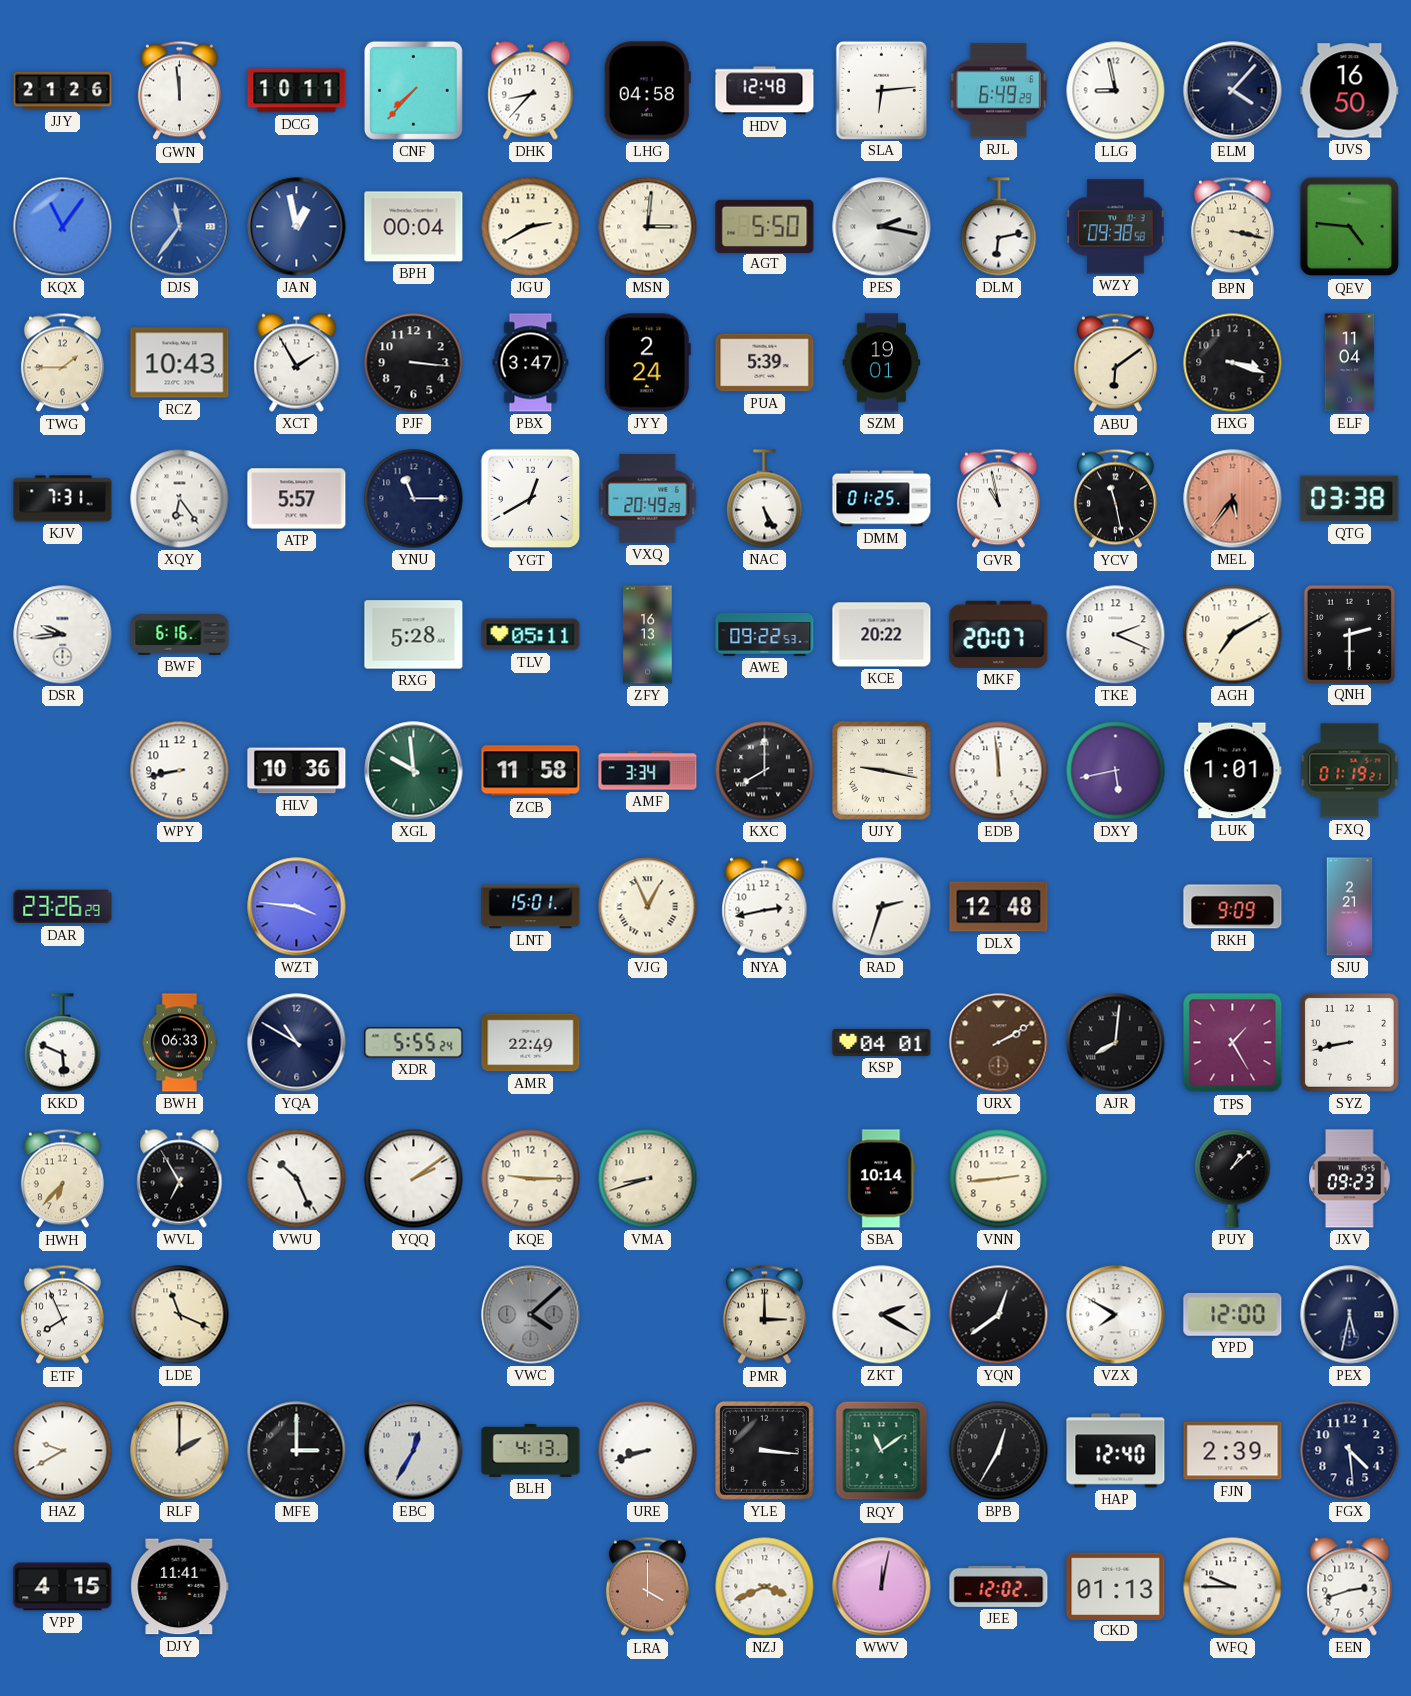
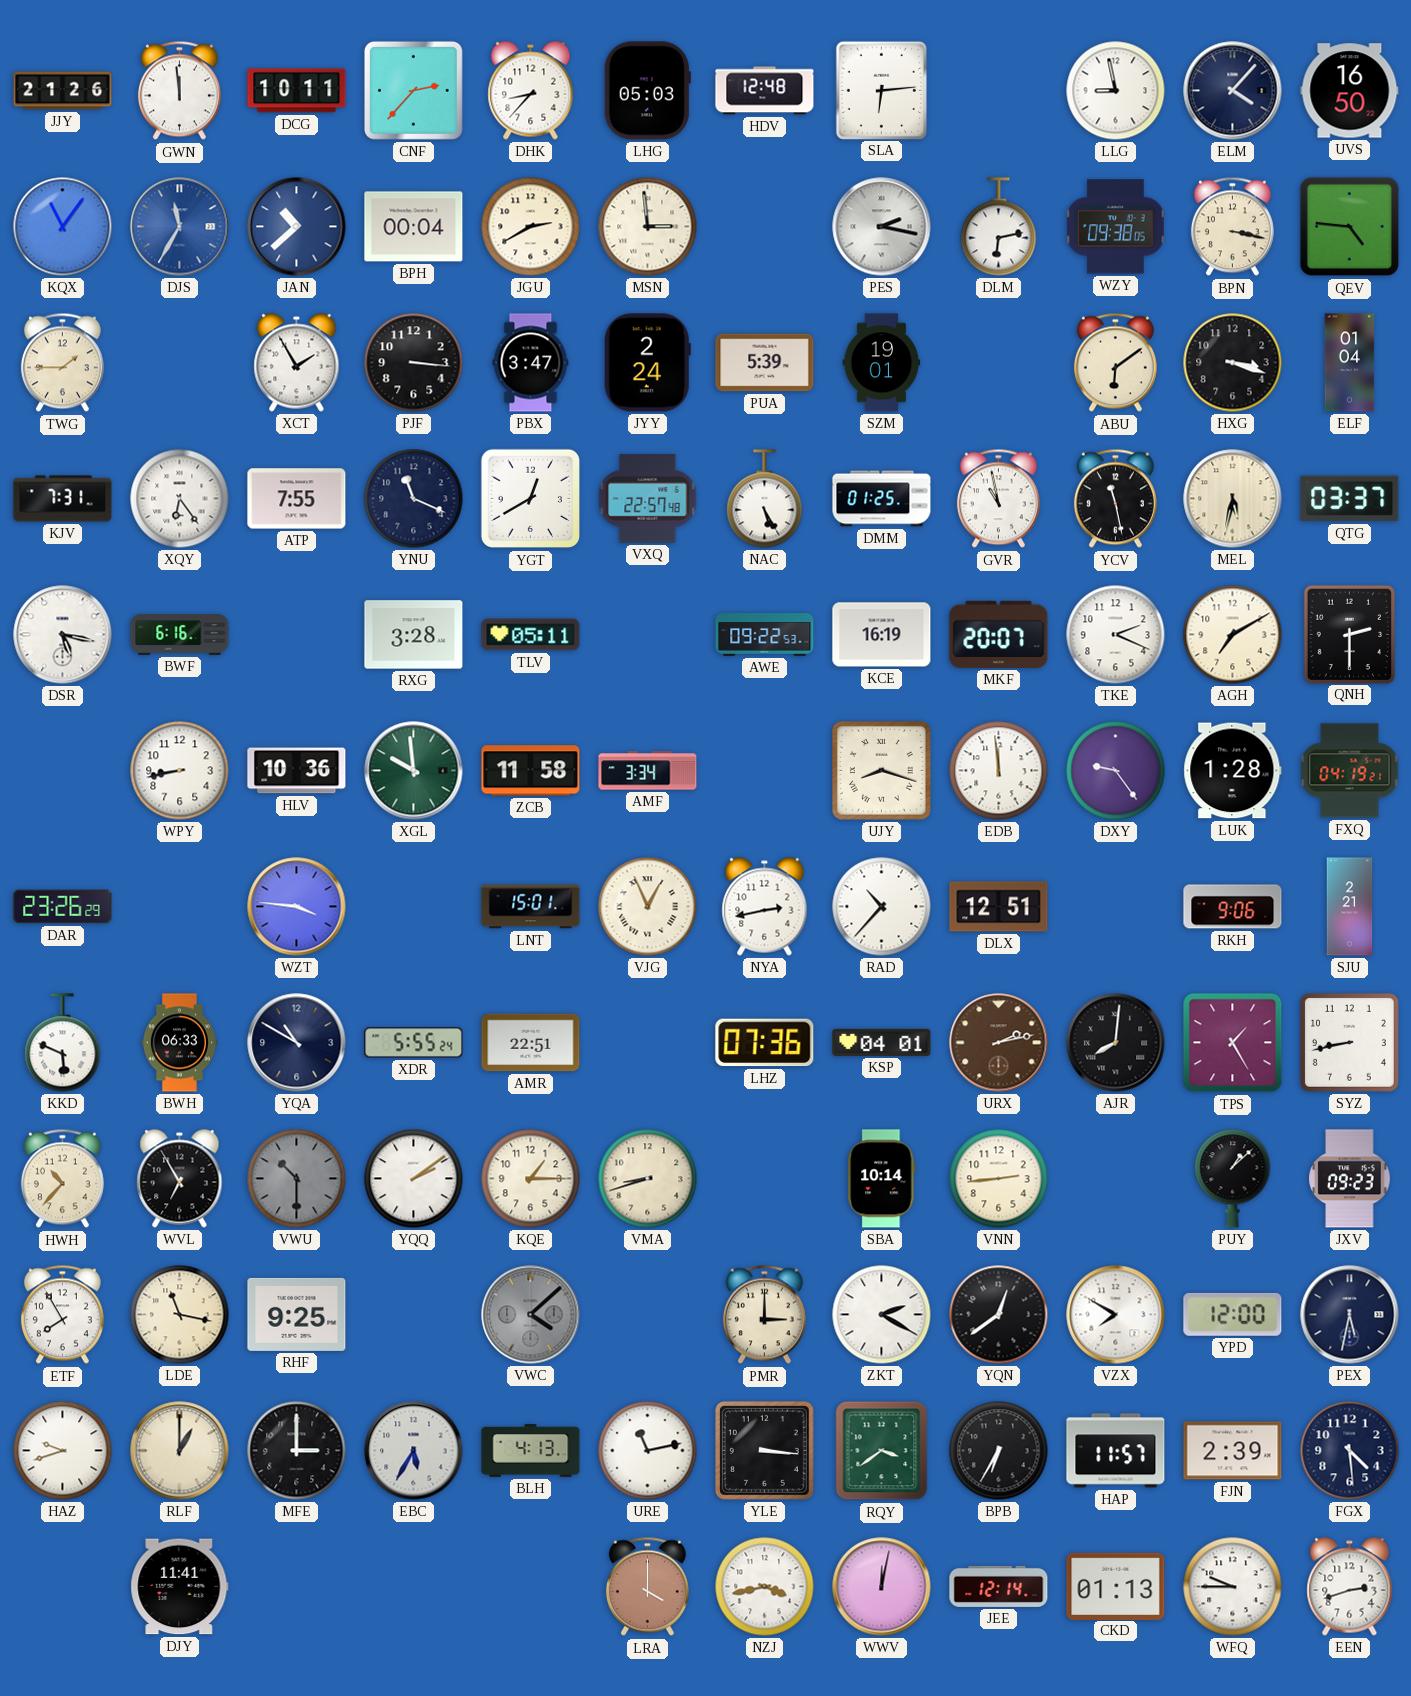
CNF: 7:37 -> 2:37 (413, 90)
LHG: 04:58 -> 05:03 (647, 91)
RJL: 6:49 -> none (998, 91)
DJS: 11:36 -> 11:35 (180, 227)
JAN: 12:58 -> 10:38 (297, 227)
MSN: 3:01 -> 2:59 (648, 227)
AGT: 5:50 -> none (765, 226)
WZY: 09:38:58 -> 09:38:05 (1116, 227)
RCZ: 10:43 -> none (180, 363)
ELF: 11:04 -> 01:04 (1350, 363)
ATP: 5:57 -> 7:55 (297, 499)
YNU: 11:15 -> 11:19 (414, 499)
VXQ: 20:49 -> 22:57 (648, 499)
MEL: 5:36 -> 5:32 (1233, 499)
MEL dial: salmon -> cream (1233, 499)
QTG: 03:38 -> 03:37 (1350, 499)
DSR: 9:44 -> 5:17 (63, 635)
RXG: 5:28 -> 3:28 (414, 635)
ZFY: 16:13 -> none (648, 635)
KCE: 20:22 -> 16:19 (882, 635)
KXC: 8:00 -> none (765, 771)
UJY: 9:17 -> 8:18 (881, 770)
DXY: 5:43 -> 9:24 (1116, 771)
LUK: 1:01 -> 1:28 (1233, 771)
FXQ: 01:19 -> 04:19 (1350, 771)
RAD: 2:33 -> 10:37 (882, 907)
DLX: 12:48 -> 12:51 (999, 907)
RKH: 9:09 -> 9:06 (1233, 907)
AMR: 22:49 -> 22:51 (531, 1043)
LHZ: none -> 07:36 (765, 1043)
URX: 2:10 -> 2:13 (999, 1043)
HWH: 6:37 -> 10:37 (62, 1179)
VWU: 10:26 -> 10:30 (297, 1179)
VWU dial: white -> grey (297, 1179)
KQE: 9:15 -> 1:15 (531, 1179)
ETF: 7:56 -> 7:55 (62, 1315)
LDE: 11:19 -> 11:17 (180, 1315)
RHF: none -> 9:25 (297, 1314)
HAZ: 9:40 -> 9:42 (63, 1451)
RLF: 2:00 -> 1:00 (180, 1451)
EBC: 12:35 -> 5:35 (414, 1451)
URE: 8:42 -> 11:13 (648, 1451)
RQY: 11:09 -> 3:39 (882, 1451)
BPB: 12:35 -> 6:35 (999, 1451)
HAP: 12:40 -> 11:57 (1116, 1451)
VPP: 4:15 -> none (63, 1587)
NZJ: 3:41 -> 3:43 (765, 1587)
JEE: 12:02 -> 12:14 (999, 1586)
